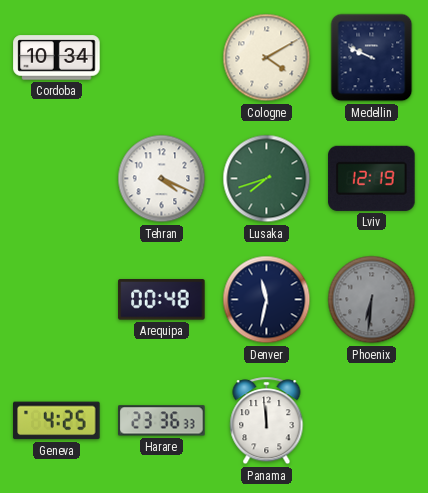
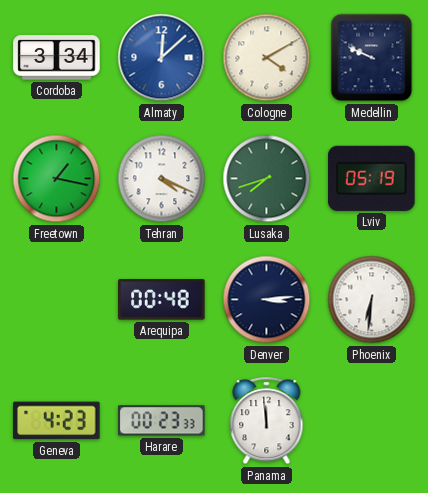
Cordoba: 10:34 -> 3:34 (57, 58)
Almaty: none -> 12:08 (162, 58)
Freetown: none -> 1:17 (57, 179)
Lviv: 12:19 -> 05:19 (372, 178)
Denver: 11:32 -> 3:14 (267, 300)
Phoenix dial: grey -> white (372, 300)
Geneva: 4:25 -> 4:23 (57, 421)
Harare: 23:36 -> 00:23 (162, 421)
